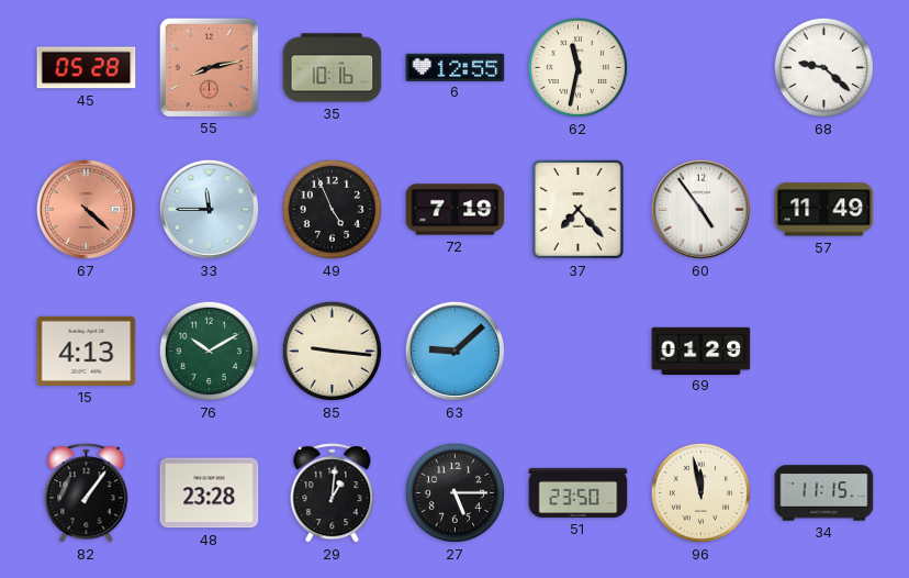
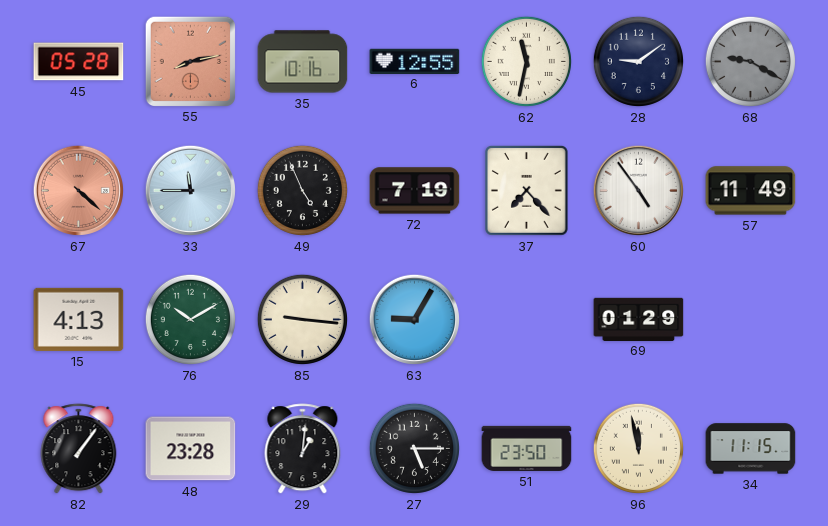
28: none -> 9:09 (638, 61)
68: 9:22 -> 9:20 (750, 61)
68 dial: white -> grey (750, 61)
63: 9:08 -> 9:05 (414, 319)
